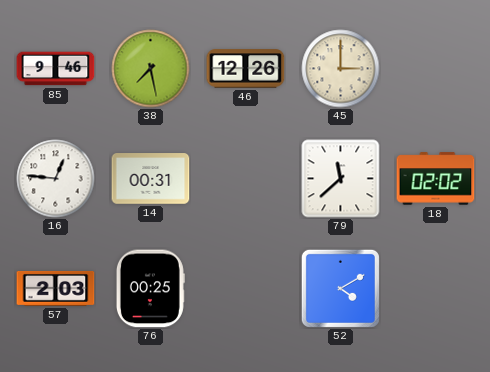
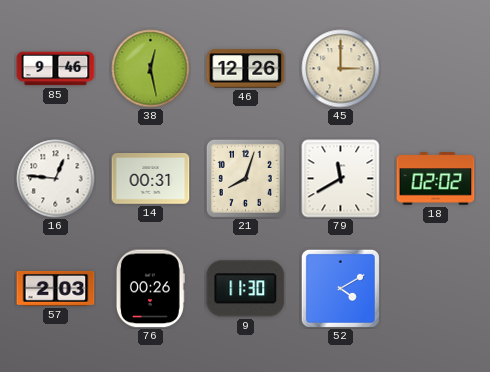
38: 7:28 -> 12:28 (151, 69)
21: none -> 8:03 (245, 178)
79: 11:38 -> 11:40 (341, 179)
76: 00:25 -> 00:26 (150, 289)
9: none -> 11:30 (246, 289)
